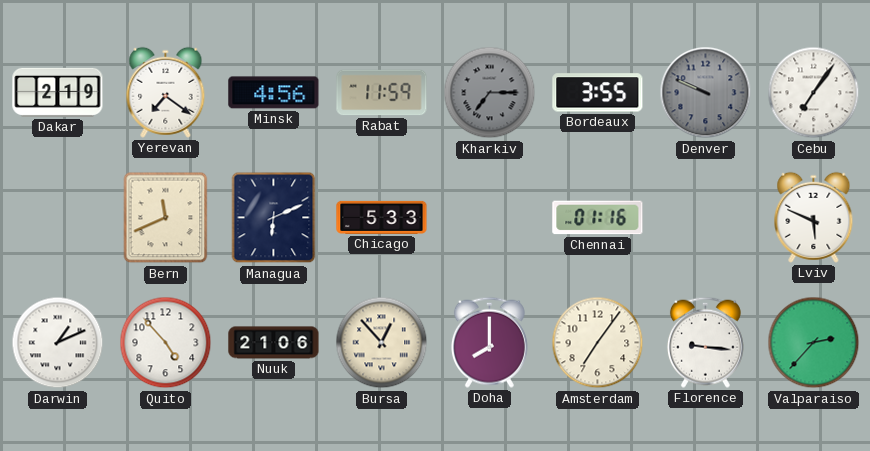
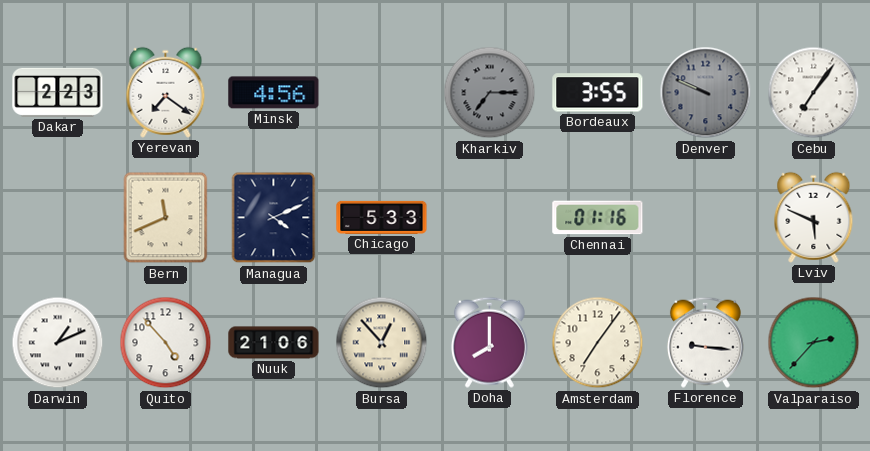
Dakar: 2:19 -> 2:23 (58, 92)
Rabat: 11:59 -> none (382, 93)
Managua: 6:11 -> 4:11 (274, 218)
